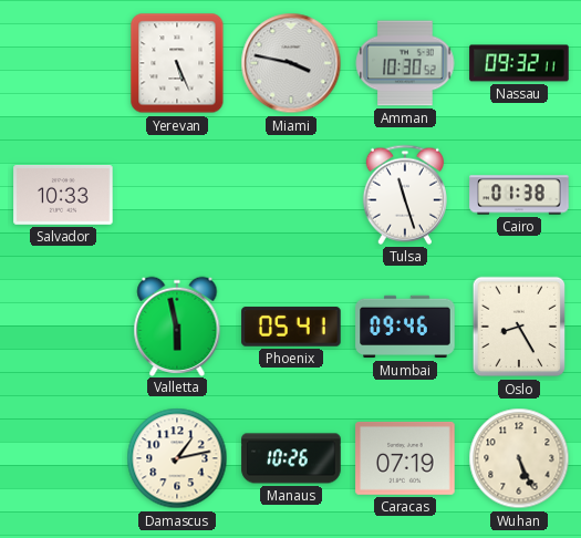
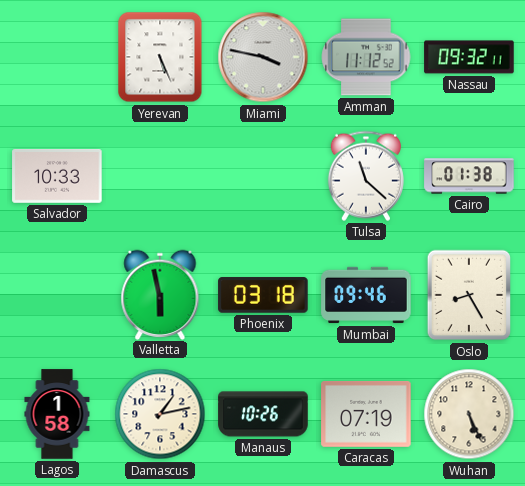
Amman: 10:30 -> 11:12 (366, 57)
Tulsa: 11:27 -> 11:22 (366, 176)
Phoenix: 05:41 -> 03:18 (263, 295)
Lagos: none -> 1:58 (57, 414)
